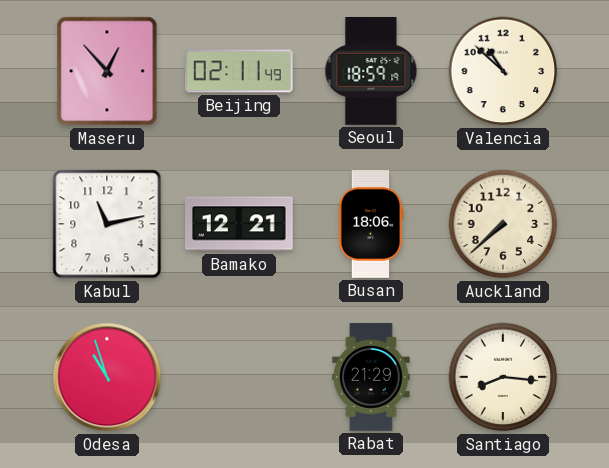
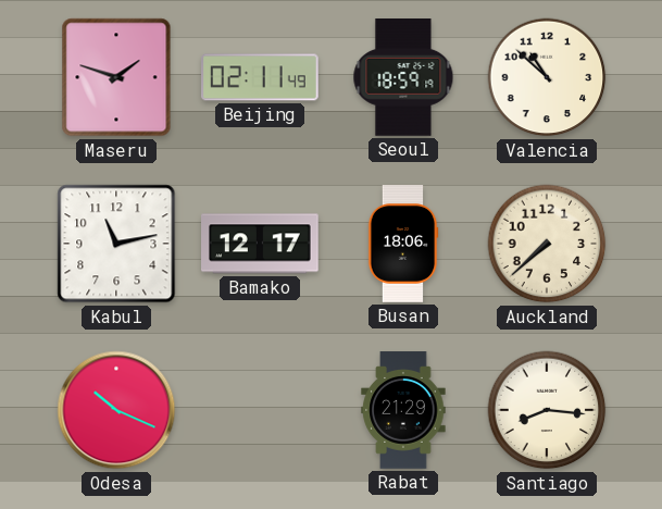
Maseru: 12:53 -> 1:48 (116, 77)
Bamako: 12:21 -> 12:17 (261, 244)
Odesa: 10:57 -> 10:19 (116, 410)
